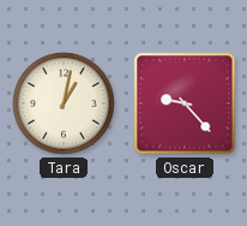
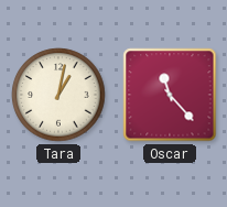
Oscar: 9:23 -> 11:23 (170, 95)
